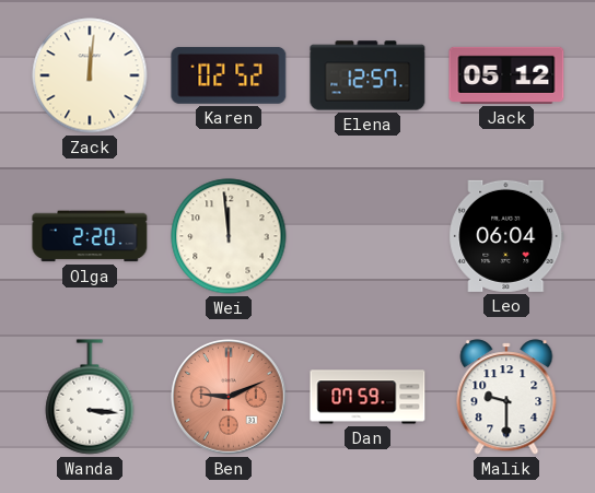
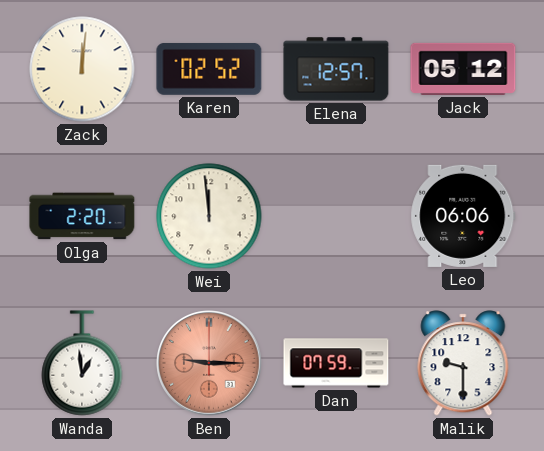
Leo: 06:04 -> 06:06 (463, 216)
Wanda: 3:16 -> 12:59 (82, 363)
Ben: 9:11 -> 9:15 (210, 364)
